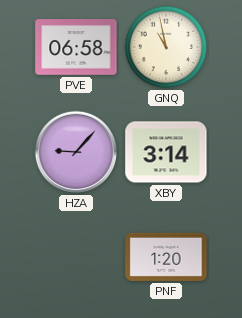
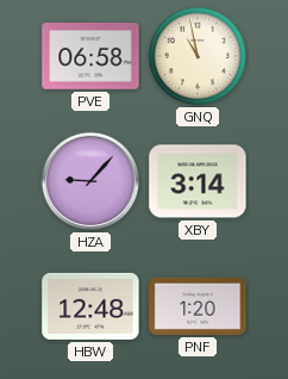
HBW: none -> 12:48 (90, 306)
